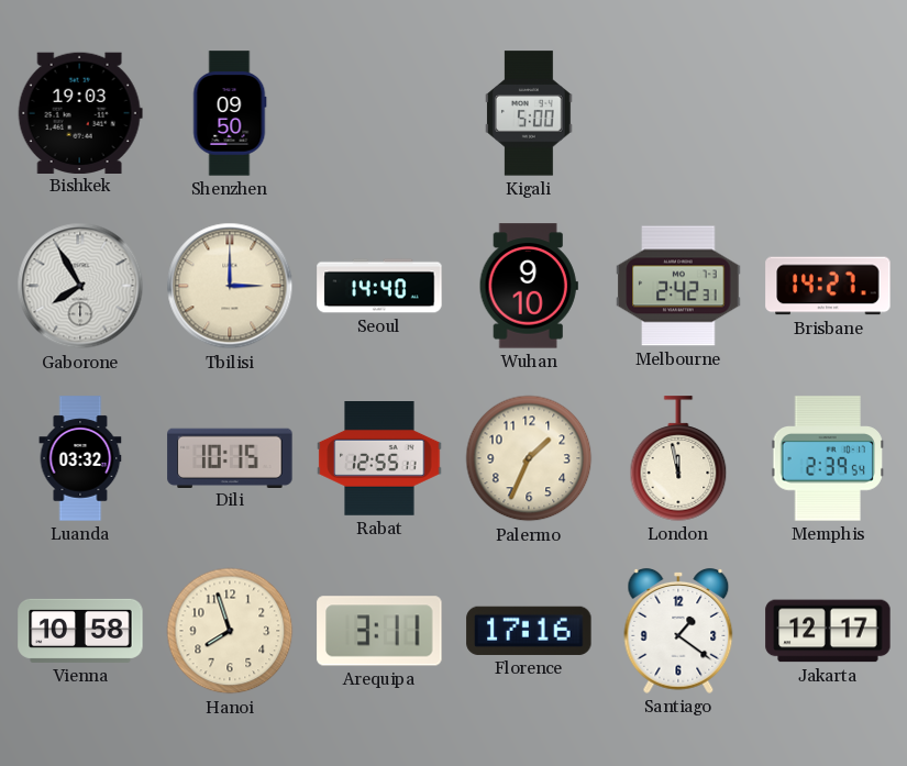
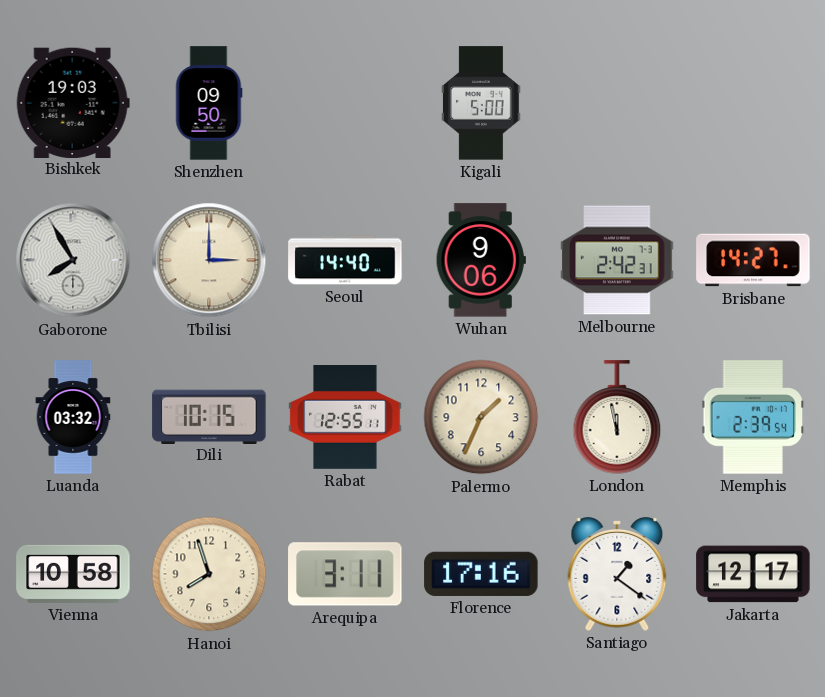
Wuhan: 9:10 -> 9:06 (481, 260)
